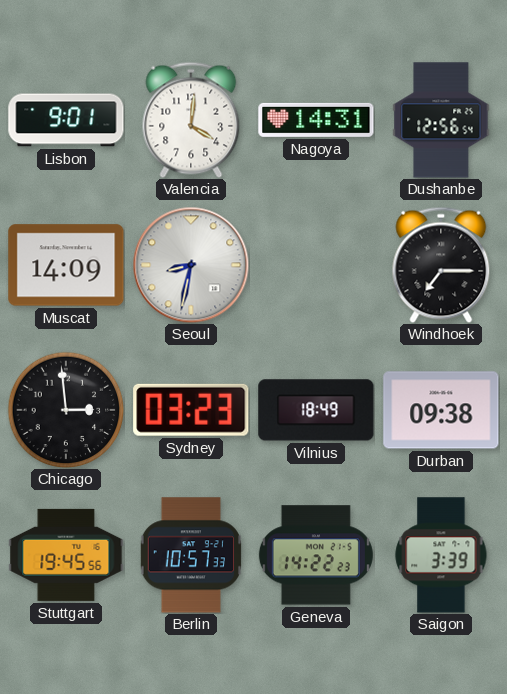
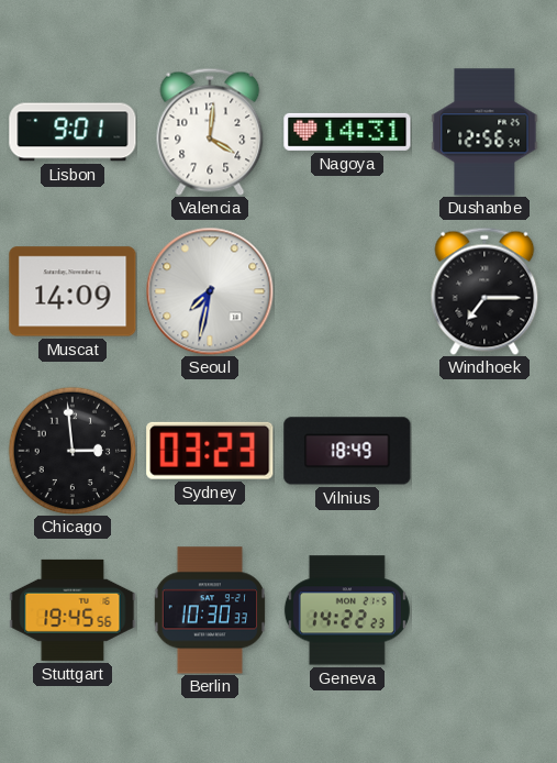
Seoul: 8:32 -> 7:32 (210, 291)
Durban: 09:38 -> none (441, 410)
Berlin: 10:57 -> 10:30 (210, 610)
Saigon: 3:39 -> none (441, 555)
